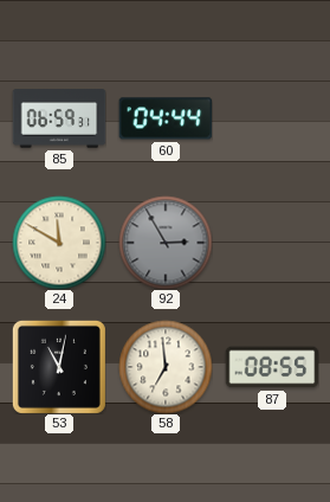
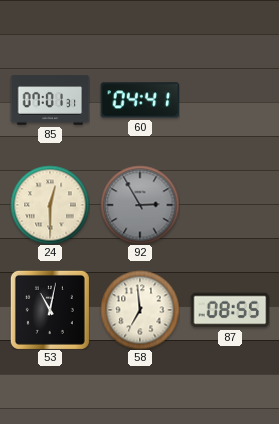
85: 06:59 -> 07:01 (50, 100)
60: 04:44 -> 04:41 (140, 100)
24: 11:50 -> 12:30 (50, 205)
